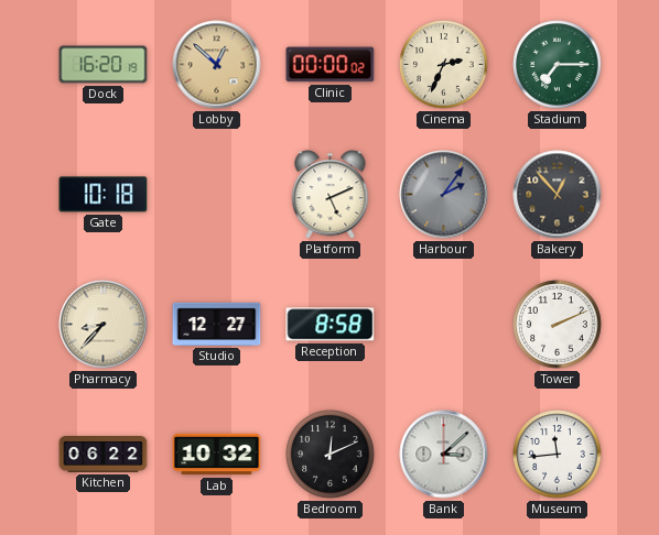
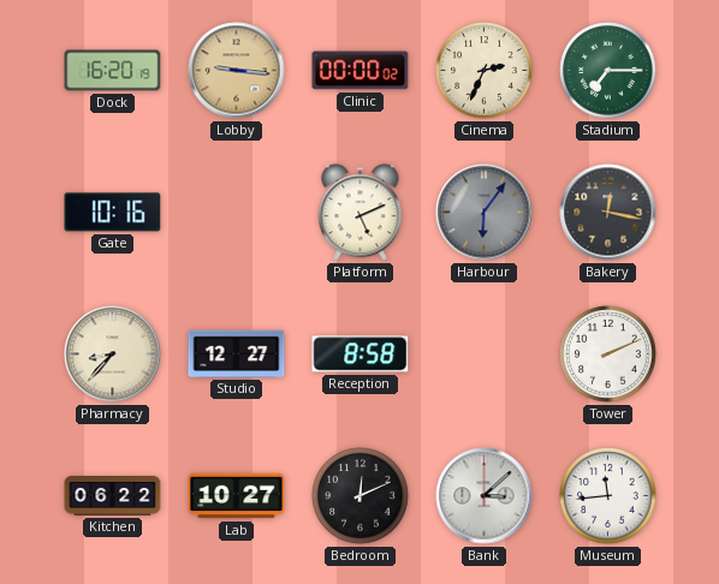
Lobby: 12:52 -> 9:16 (237, 71)
Gate: 10:18 -> 10:16 (113, 213)
Harbour: 2:06 -> 6:06 (485, 213)
Bakery: 12:53 -> 12:17 (608, 213)
Lab: 10:32 -> 10:27 (237, 496)
